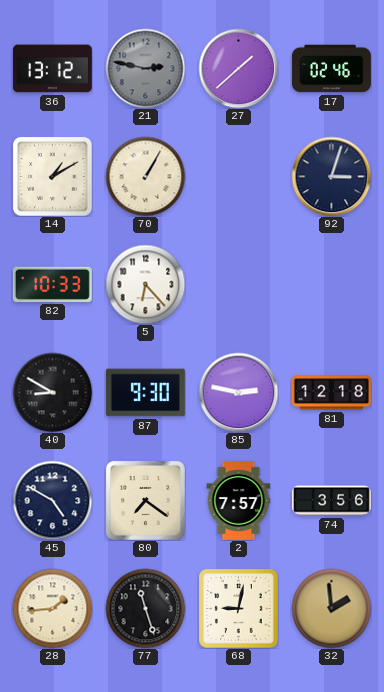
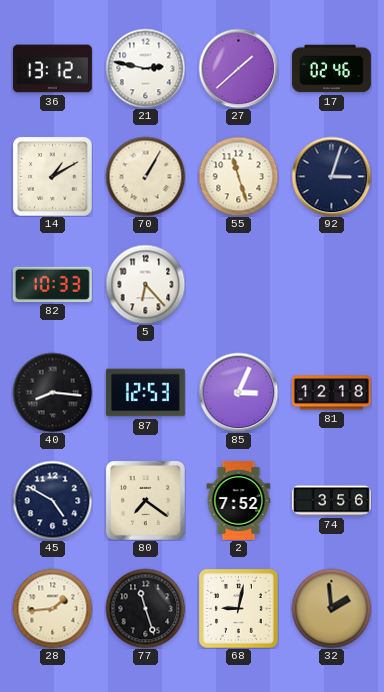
21 dial: grey -> white (145, 68)
55: none -> 11:27 (238, 176)
40: 8:50 -> 8:16 (52, 392)
87: 9:30 -> 12:53 (145, 393)
85: 2:47 -> 3:04 (238, 392)
2: 7:57 -> 7:52 (239, 500)
